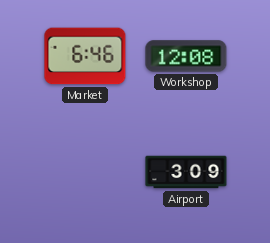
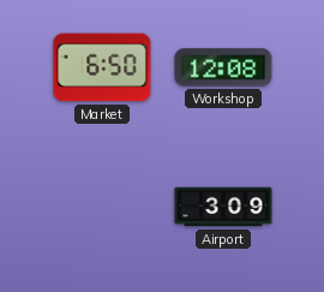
Market: 6:46 -> 6:50 (102, 67)
